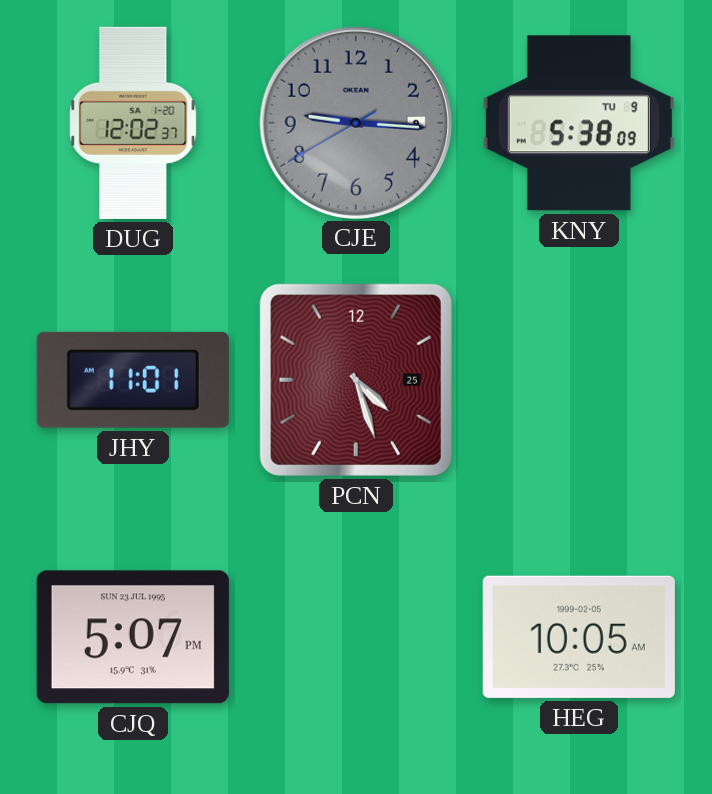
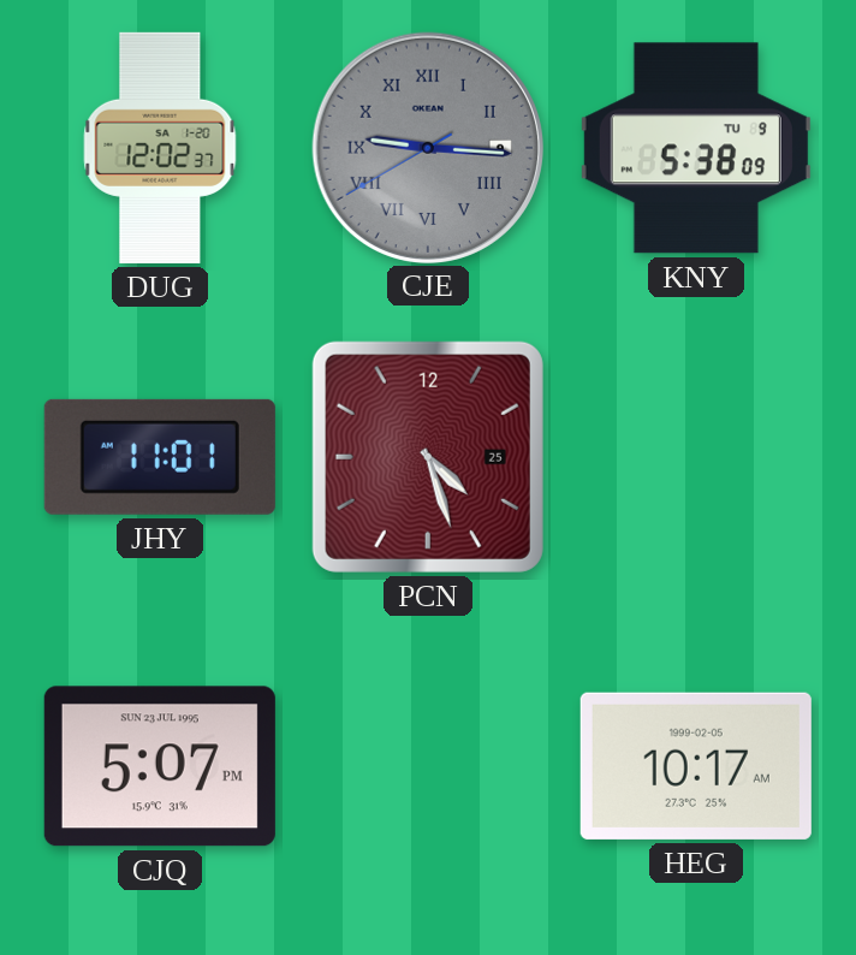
CJE numerals: Arabic -> Roman (427, 147)
HEG: 10:05 -> 10:17 (696, 766)
